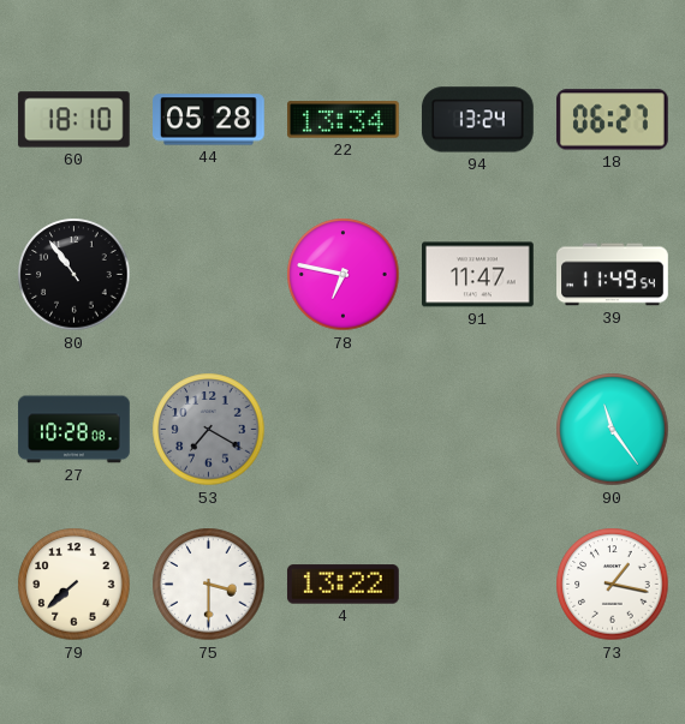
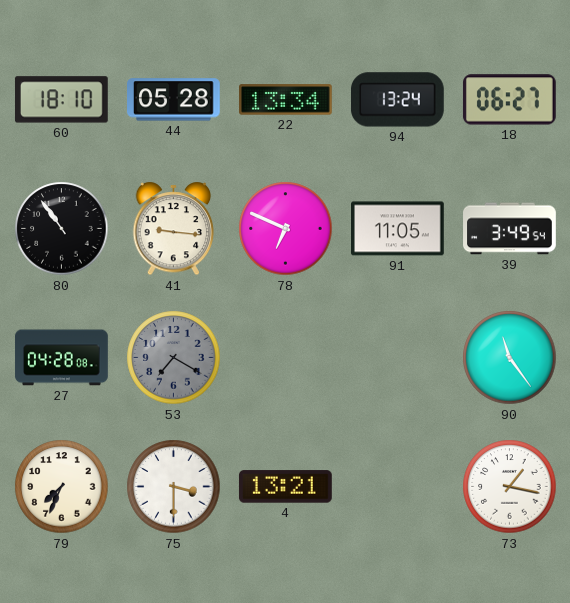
41: none -> 9:16 (174, 229)
78: 6:47 -> 6:49 (286, 229)
91: 11:47 -> 11:05 (398, 229)
39: 11:49 -> 3:49 (510, 229)
27: 10:28 -> 04:28 (62, 358)
79: 7:38 -> 7:34 (62, 487)
4: 13:22 -> 13:21 (286, 487)
